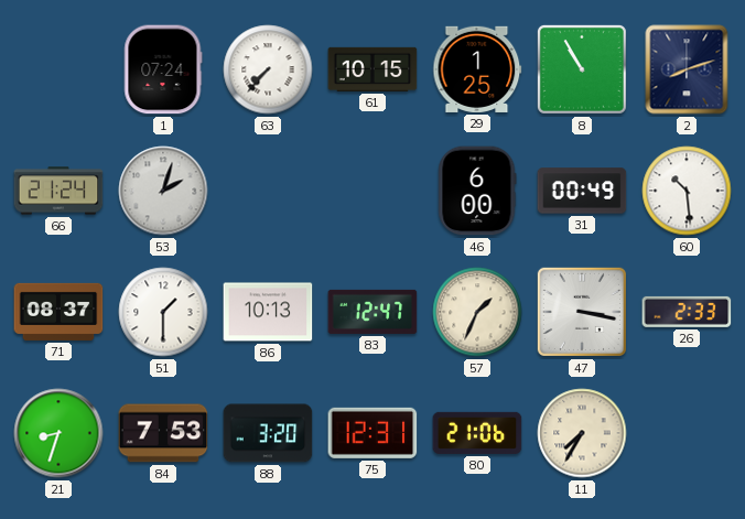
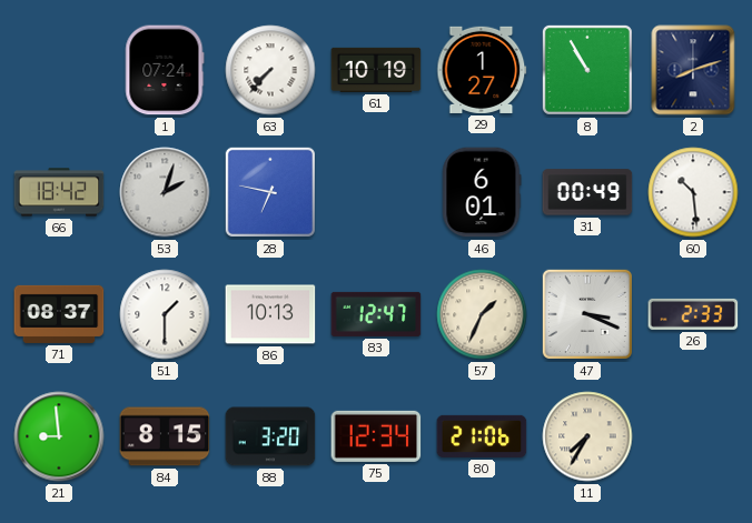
61: 10:15 -> 10:19 (376, 70)
29: 1:25 -> 1:27 (482, 70)
66: 21:24 -> 18:42 (59, 192)
28: none -> 6:47 (270, 192)
46: 6:00 -> 6:01 (482, 192)
47: 3:17 -> 3:19 (587, 314)
21: 8:33 -> 8:59 (59, 436)
84: 7:53 -> 8:15 (165, 436)
75: 12:31 -> 12:34 (376, 436)
